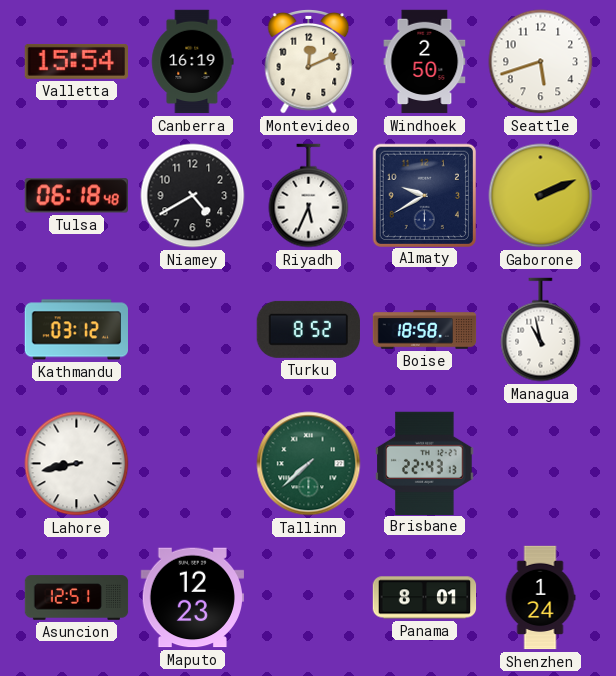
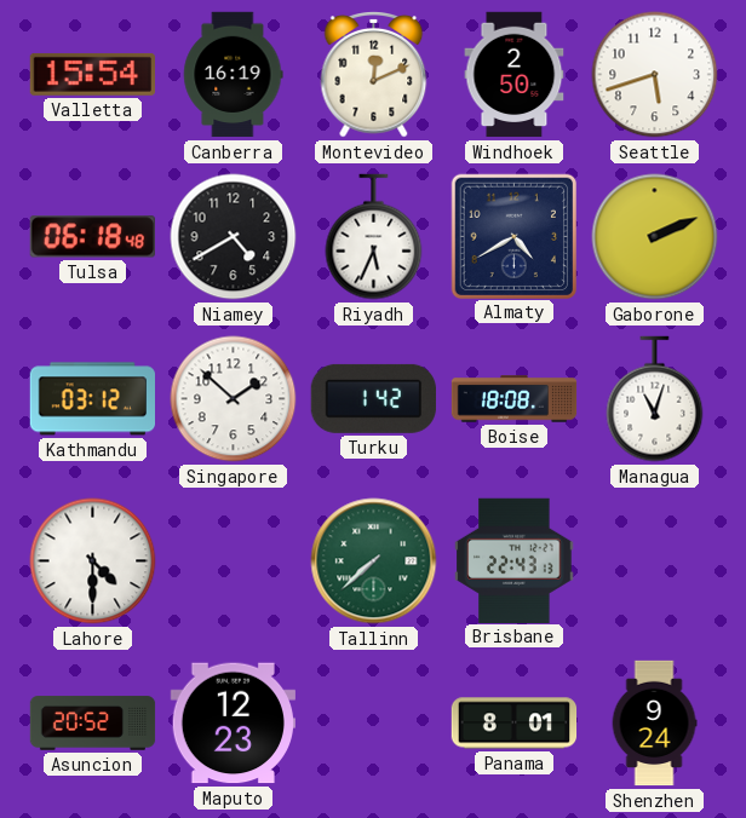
Almaty: 9:40 -> 4:40 (513, 236)
Singapore: none -> 1:52 (234, 399)
Turku: 8:52 -> 1:42 (373, 398)
Boise: 18:58 -> 18:08 (515, 399)
Managua: 10:58 -> 11:03 (655, 399)
Lahore: 8:43 -> 4:30 (93, 561)
Asuncion: 12:51 -> 20:52 (93, 724)
Shenzhen: 1:24 -> 9:24 (654, 724)
